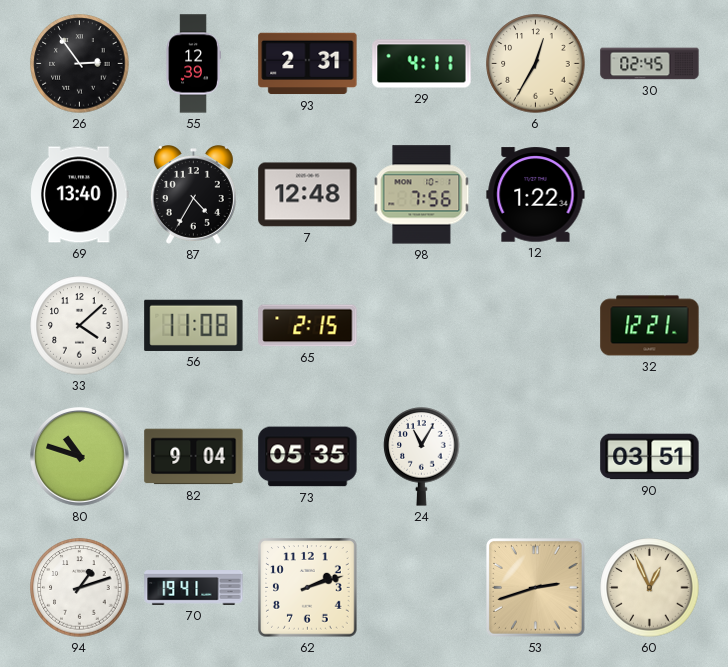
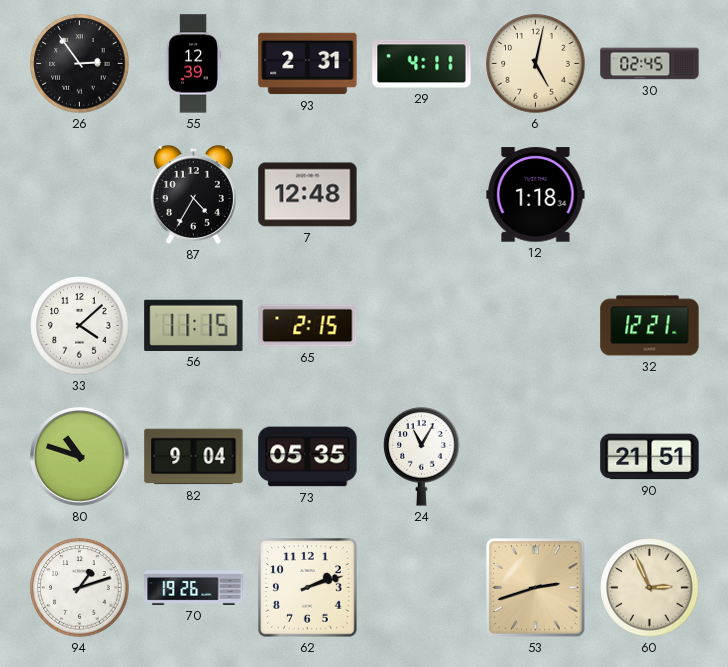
6: 12:35 -> 5:02 (536, 64)
69: 13:40 -> none (80, 195)
98: 7:56 -> none (422, 195)
12: 1:22 -> 1:18 (536, 195)
56: 11:08 -> 11:15 (194, 325)
90: 03:51 -> 21:51 (650, 457)
70: 19:41 -> 19:26 (194, 588)
60: 12:56 -> 2:56 (650, 588)
